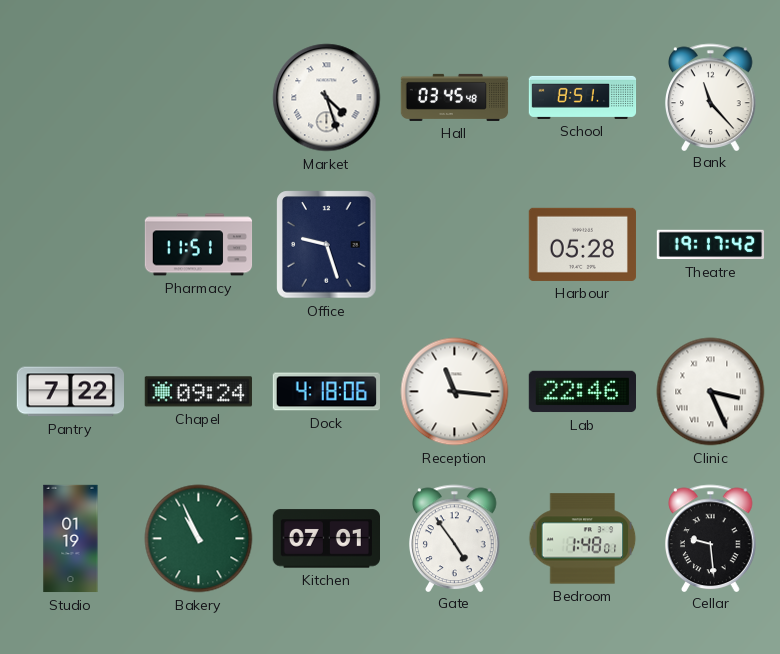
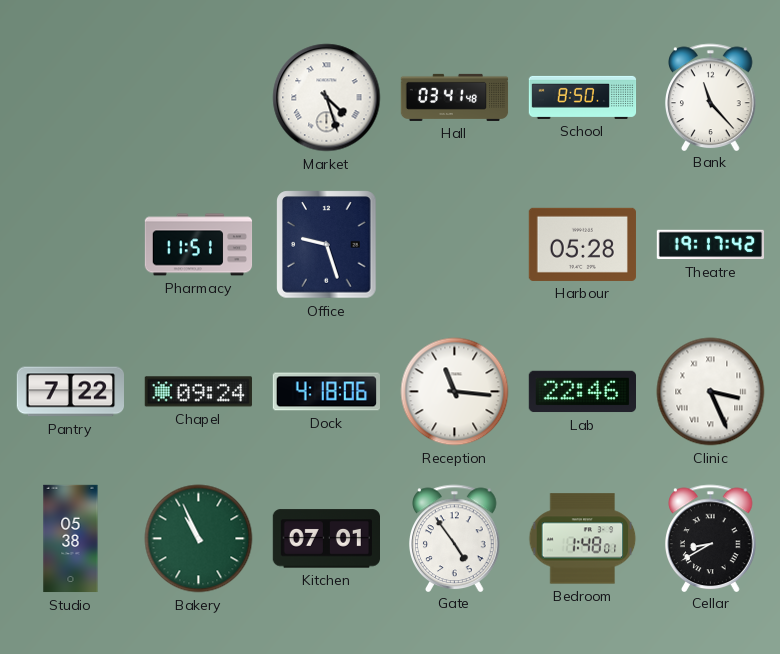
Hall: 03:45 -> 03:41 (455, 97)
School: 8:51 -> 8:50 (583, 97)
Studio: 01:19 -> 05:38 (71, 539)
Cellar: 9:29 -> 8:40 (711, 538)
